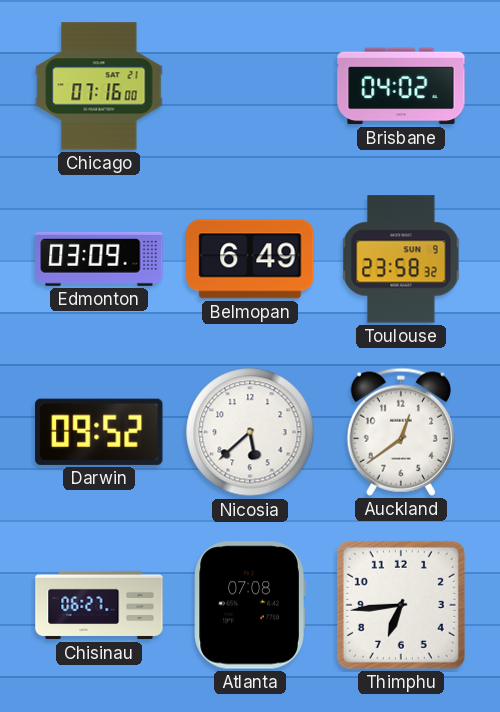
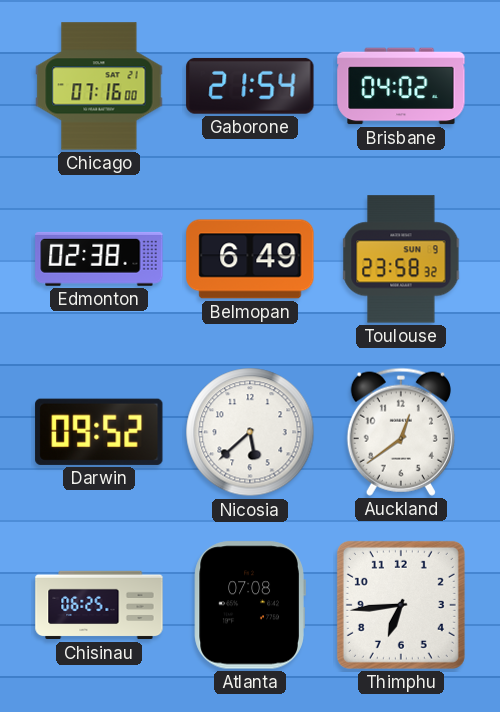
Gaborone: none -> 21:54 (250, 86)
Edmonton: 03:09 -> 02:38 (99, 259)
Chisinau: 06:27 -> 06:25 (99, 605)
